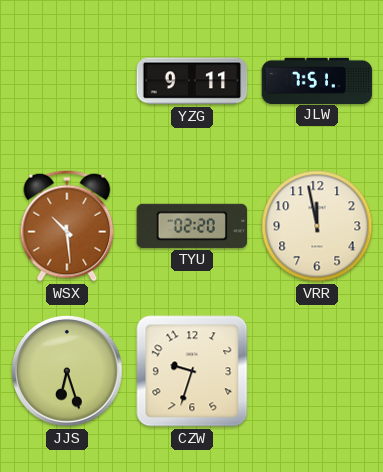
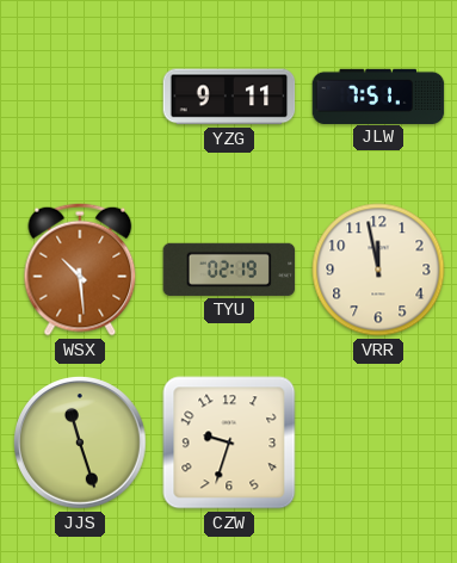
TYU: 02:20 -> 02:19 (229, 270)
JJS: 6:27 -> 11:27 (81, 444)
